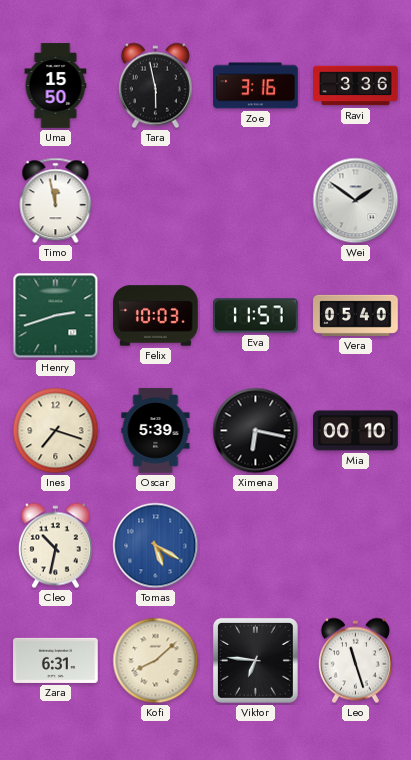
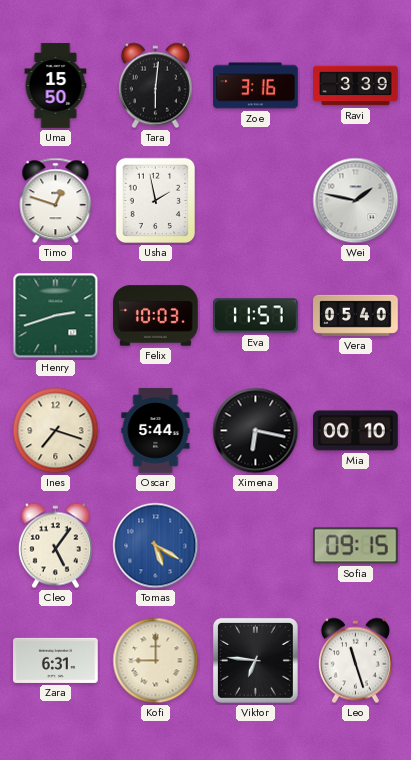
Tara: 5:58 -> 6:01 (155, 86)
Ravi: 3:36 -> 3:39 (356, 86)
Timo: 11:58 -> 12:48 (56, 201)
Usha: none -> 1:58 (156, 201)
Wei: 1:51 -> 1:47 (356, 201)
Oscar: 5:39 -> 5:44 (156, 431)
Cleo: 10:32 -> 5:06 (55, 546)
Sofia: none -> 09:15 (355, 546)
Kofi: 8:08 -> 9:00 (156, 661)
